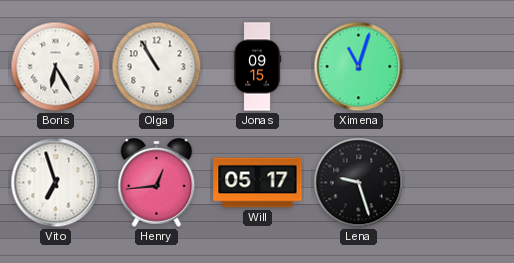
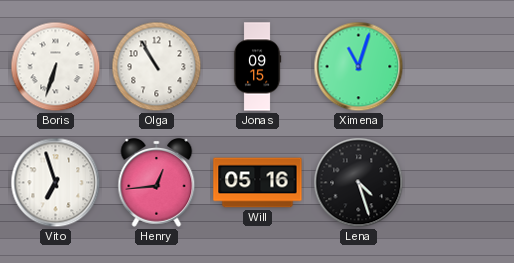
Boris: 6:25 -> 6:33 (56, 67)
Will: 05:17 -> 05:16 (258, 183)
Lena: 9:27 -> 4:27 (359, 183)
